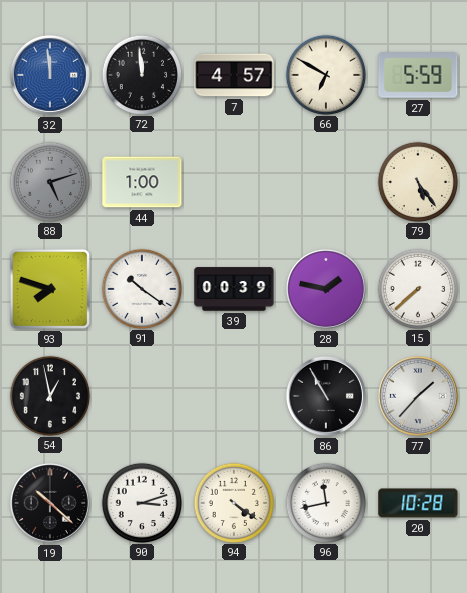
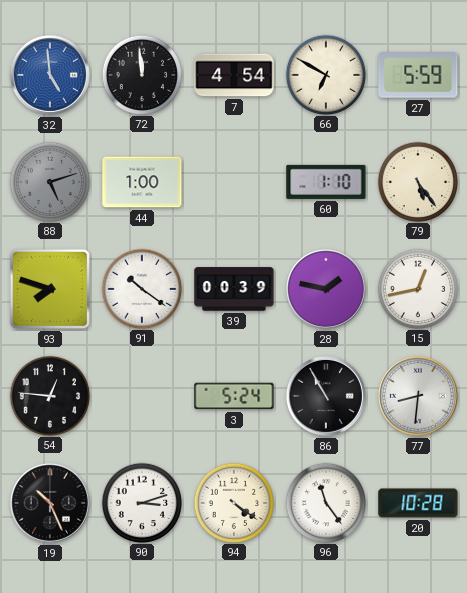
32: 11:59 -> 4:59 (50, 75)
7: 4:57 -> 4:54 (234, 75)
60: none -> 1:10 (326, 182)
15: 7:38 -> 12:43 (417, 288)
54: 12:58 -> 12:46 (49, 395)
3: none -> 5:24 (234, 396)
77: 1:37 -> 8:31 (418, 396)
19: 10:22 -> 10:26 (50, 503)
96: 11:43 -> 11:24 (325, 502)
